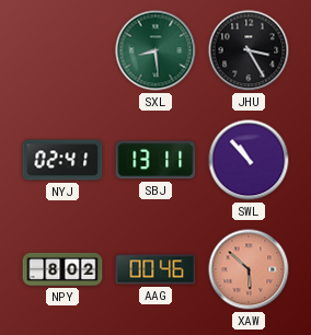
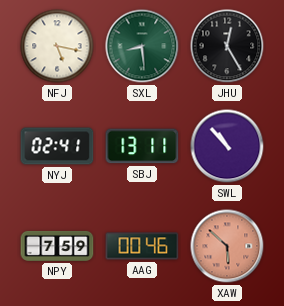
NFJ: none -> 5:17 (57, 46)
JHU: 3:25 -> 12:25 (227, 46)
NPY: 8:02 -> 7:59 (57, 246)
